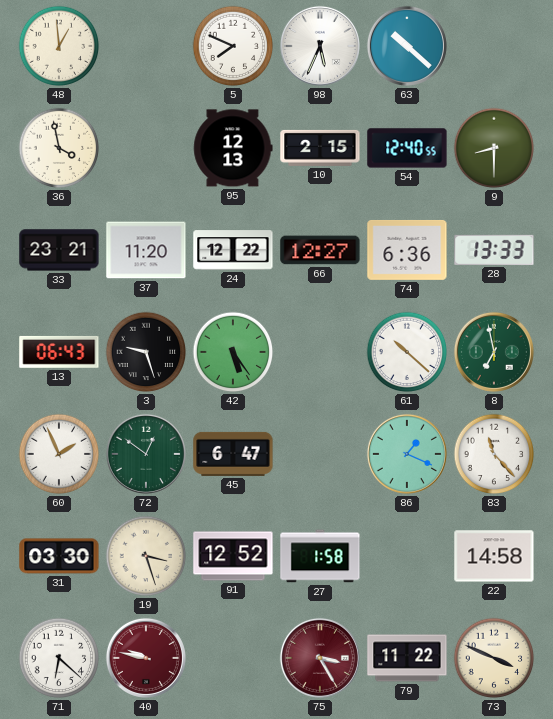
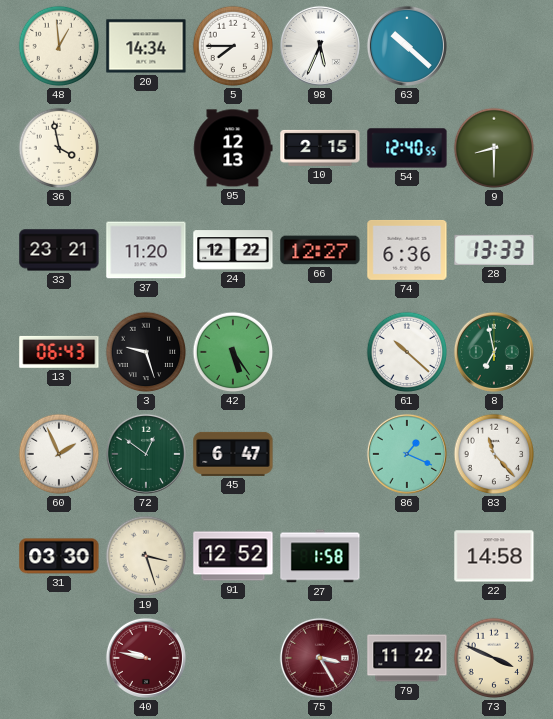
20: none -> 14:34 (146, 46)
5: 7:49 -> 7:45 (233, 46)
71: 6:22 -> none (59, 658)
